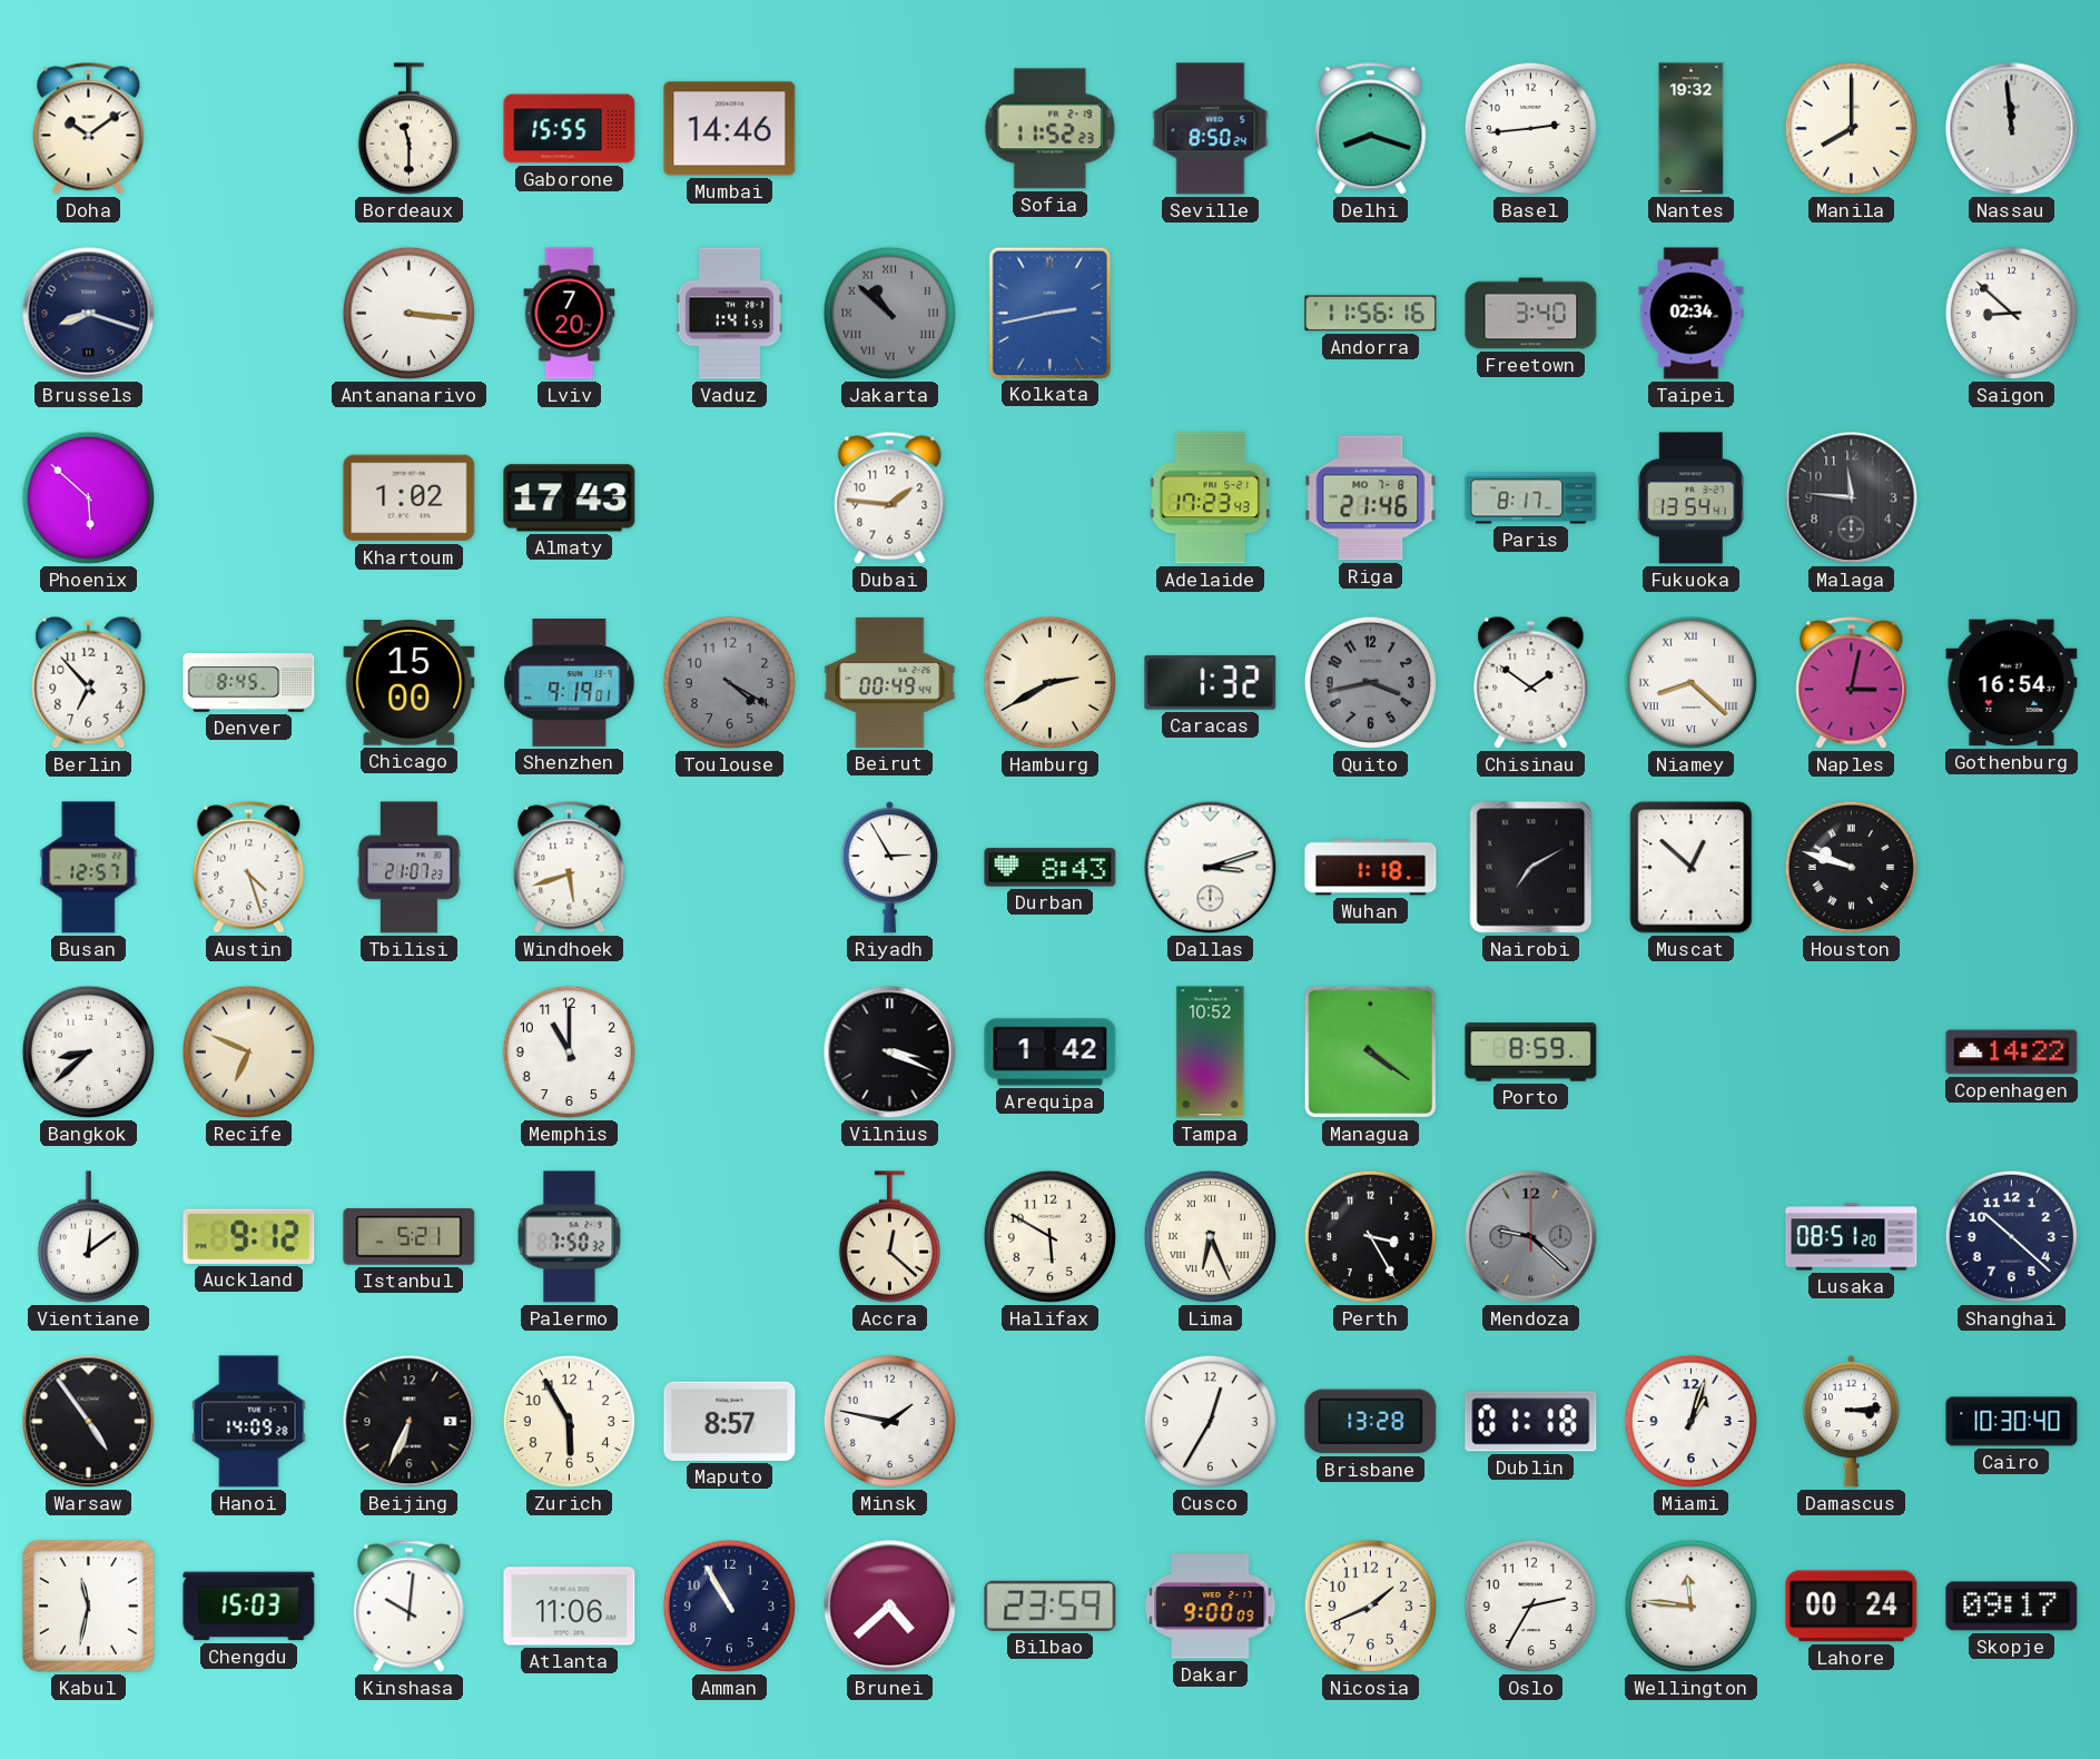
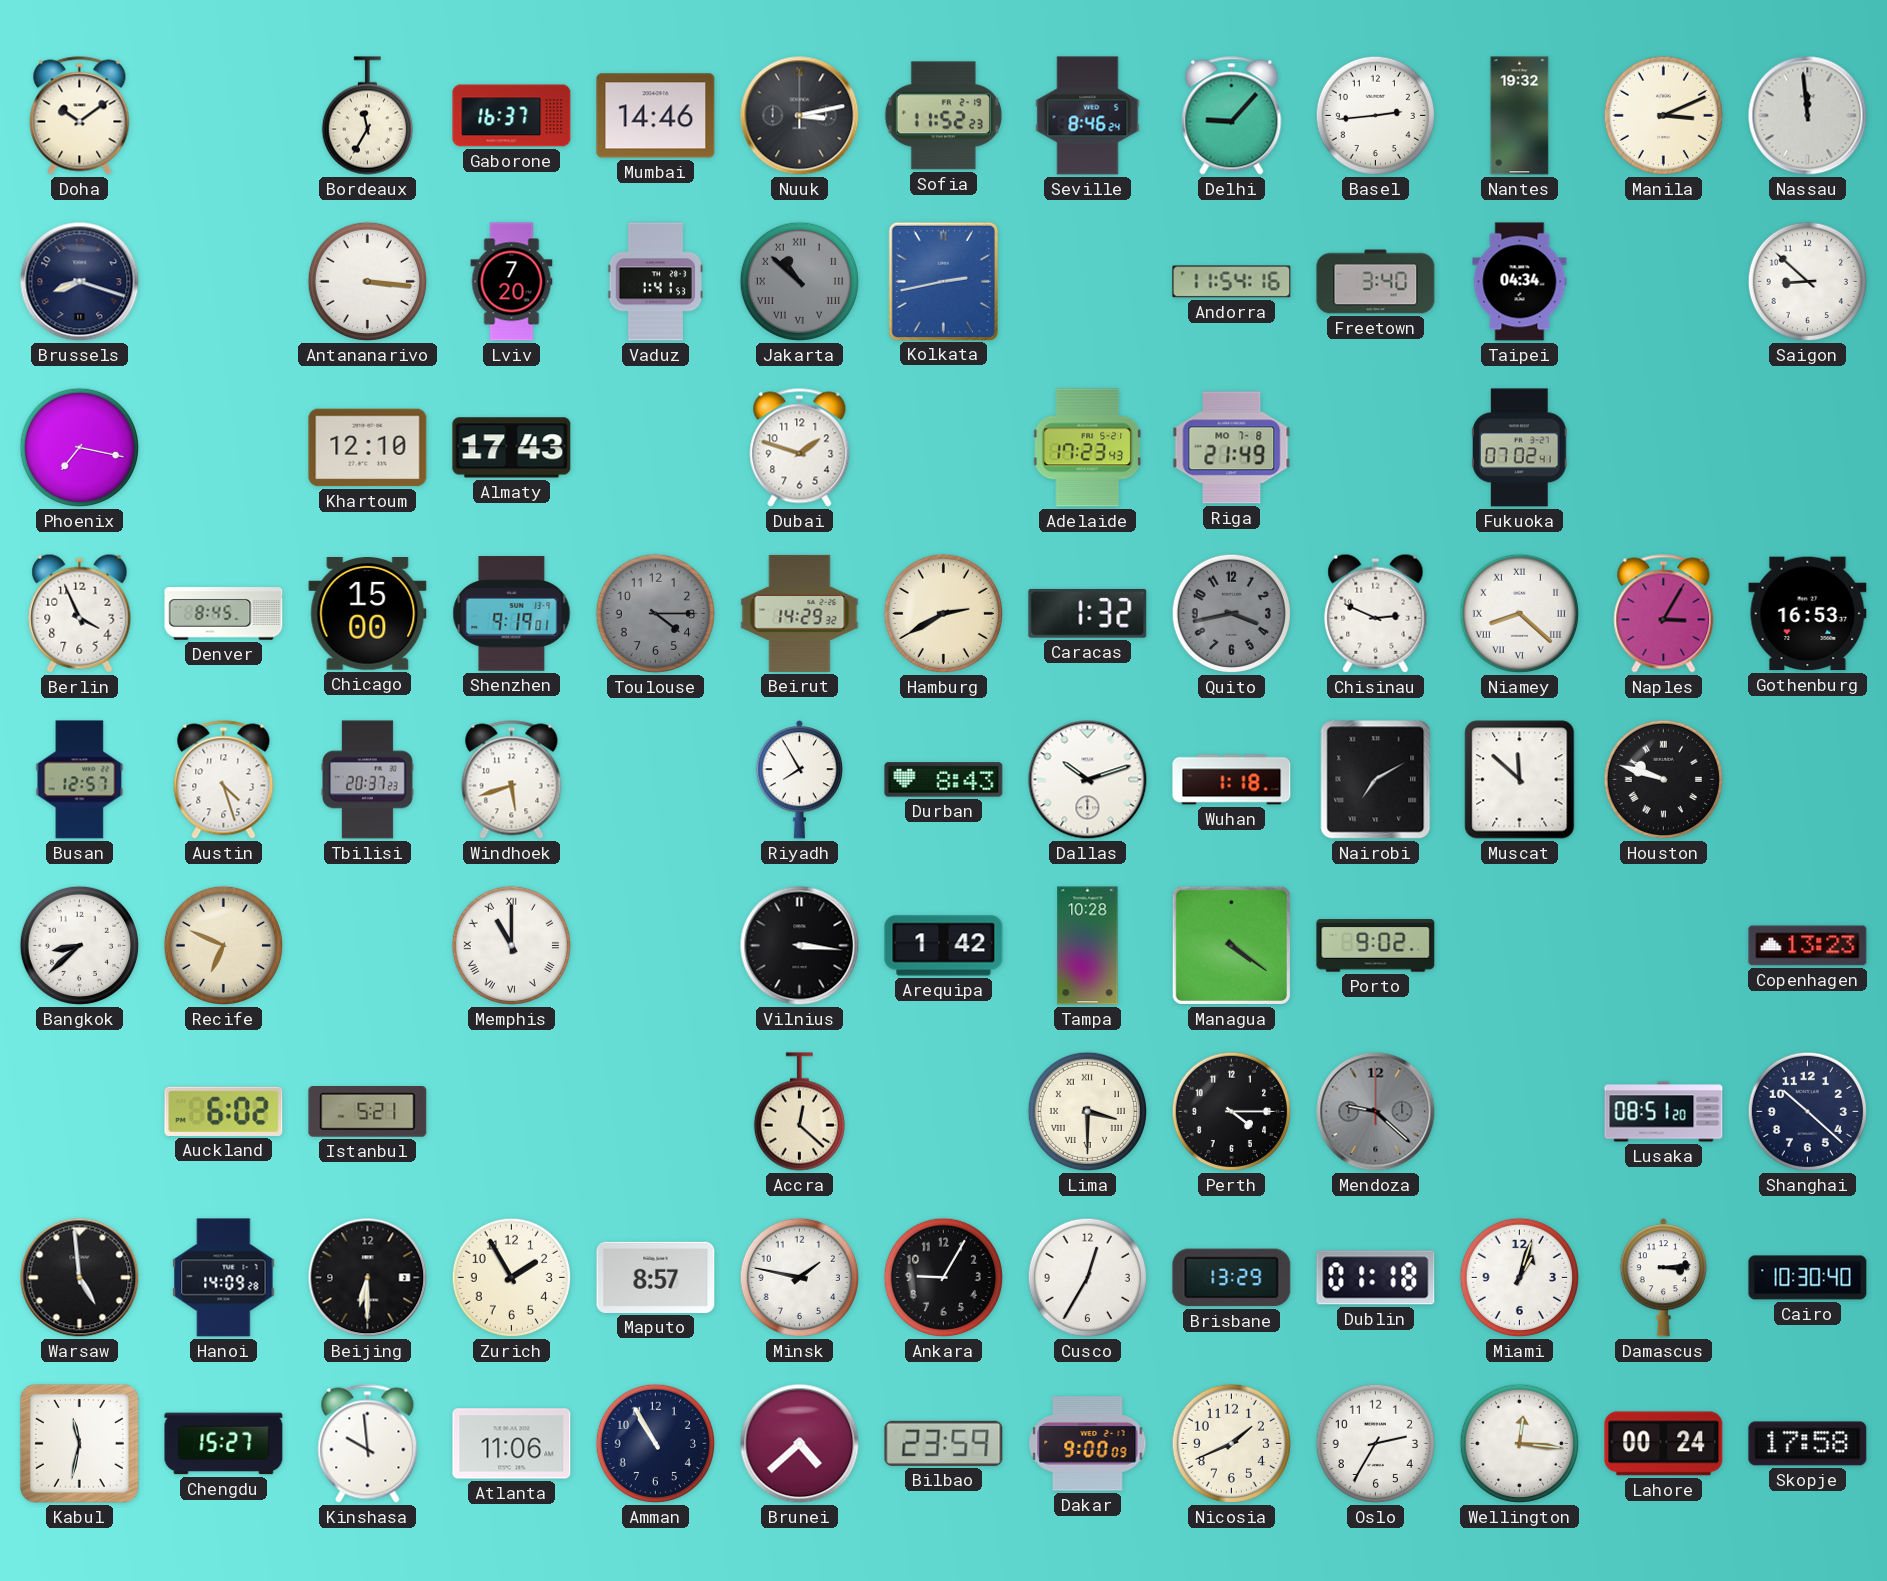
Bordeaux: 11:30 -> 11:35 (367, 116)
Gaborone: 15:55 -> 16:37 (512, 116)
Nuuk: none -> 3:13 (800, 116)
Seville: 8:50 -> 8:46 (1088, 116)
Delhi: 8:18 -> 9:07 (1232, 116)
Manila: 8:00 -> 3:11 (1663, 115)
Andorra: 11:56 -> 11:54 (1232, 282)
Taipei: 02:34 -> 04:34 (1520, 282)
Phoenix: 5:52 -> 7:17 (79, 447)
Khartoum: 1:02 -> 12:10 (368, 448)
Dubai: 1:46 -> 1:48 (800, 448)
Riga: 21:46 -> 21:49 (1232, 448)
Paris: 8:17 -> none (1531, 498)
Fukuoka: 13:54 -> 07:02 (1519, 448)
Malaga: 11:46 -> none (1852, 498)
Berlin: 6:53 -> 3:56 (80, 613)
Toulouse: 4:20 -> 4:15 (655, 613)
Beirut: 00:49 -> 14:29 (800, 613)
Chisinau: 1:51 -> 2:49 (1376, 613)
Naples: 3:02 -> 3:05 (1664, 614)
Gothenburg: 16:54 -> 16:53 (1808, 614)
Tbilisi: 21:07 -> 20:37 (368, 780)
Riyadh: 2:55 -> 7:55 (799, 780)
Dallas: 3:12 -> 10:12 (1088, 780)
Muscat: 12:52 -> 11:52 (1520, 780)
Memphis numerals: Arabic -> Roman (511, 945)
Vilnius: 3:19 -> 3:16 (800, 946)
Tampa: 10:52 -> 10:28 (1088, 946)
Porto: 8:59 -> 9:02 (1376, 946)
Copenhagen: 14:22 -> 13:23 (1808, 946)
Vientiane: 12:09 -> none (88, 1237)
Auckland: 9:12 -> 6:02 (224, 1111)
Palermo: 7:50 -> none (570, 1237)
Halifax: 5:50 -> none (1049, 1236)
Lima: 6:26 -> 3:30 (1087, 1111)
Perth: 3:25 -> 4:15 (1231, 1111)
Warsaw: 4:54 -> 4:59 (80, 1278)
Beijing: 6:34 -> 6:30 (368, 1278)
Zurich: 5:55 -> 1:55 (511, 1277)
Ankara: none -> 9:05 (943, 1277)
Brisbane: 13:28 -> 13:29 (1232, 1278)
Chengdu: 15:03 -> 15:27 (224, 1444)
Kinshasa: 10:01 -> 9:59 (368, 1444)
Wellington: 11:46 -> 12:16 (1519, 1443)
Skopje: 09:17 -> 17:58 (1808, 1444)
